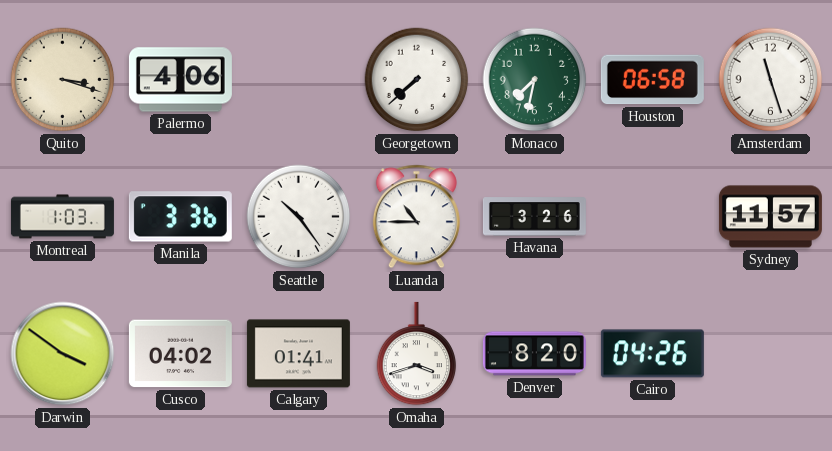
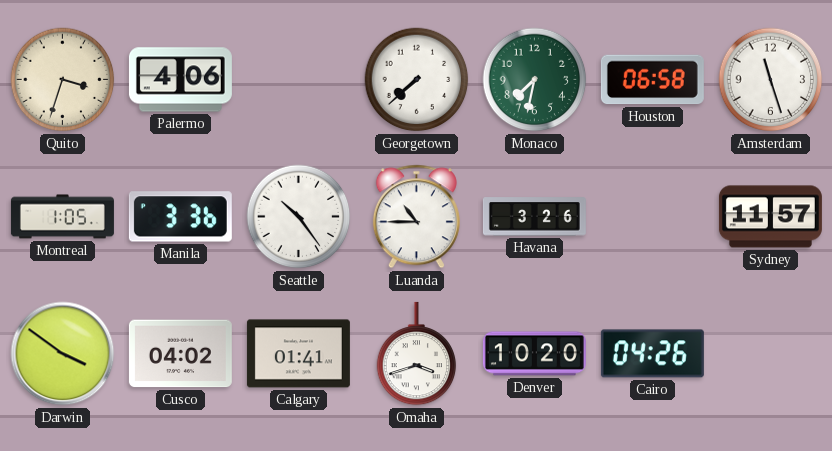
Quito: 3:18 -> 3:33 (63, 80)
Montreal: 1:03 -> 1:05 (62, 217)
Denver: 8:20 -> 10:20 (534, 354)
